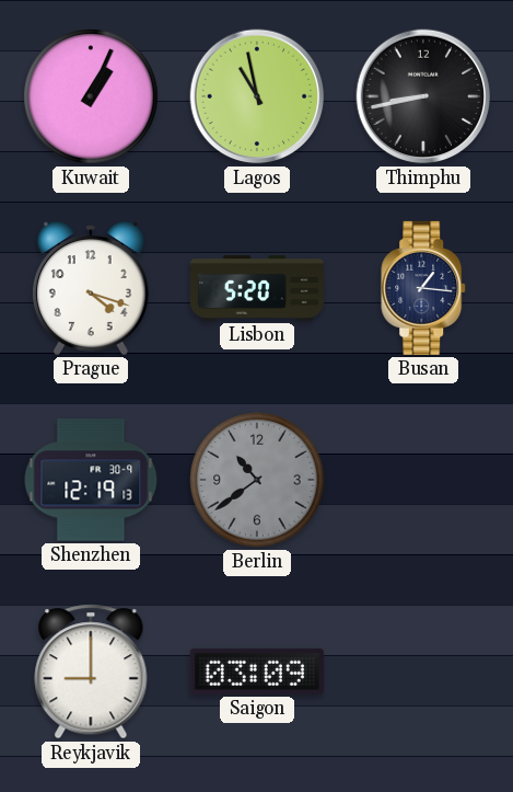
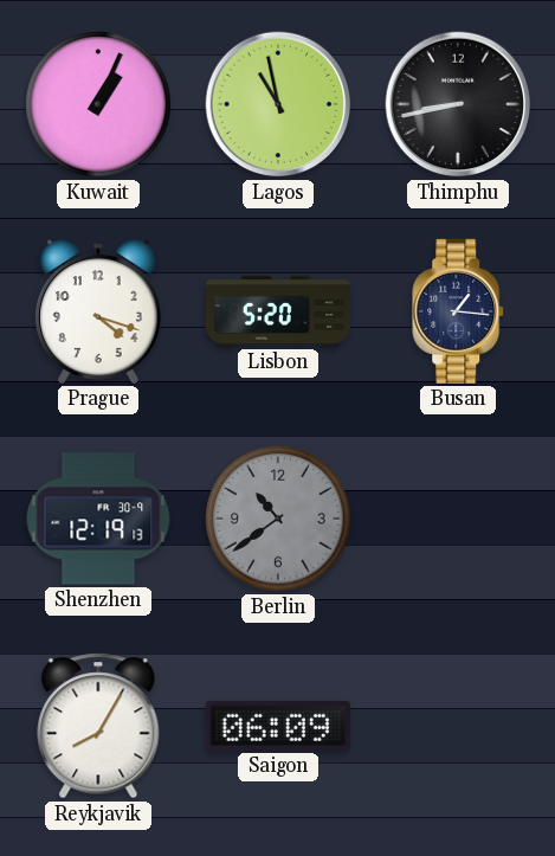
Reykjavik: 9:00 -> 8:05 (98, 726)
Saigon: 03:09 -> 06:09 (278, 726)
